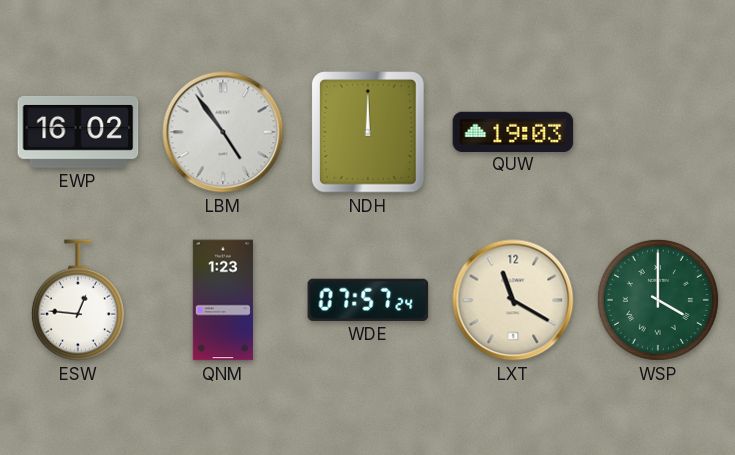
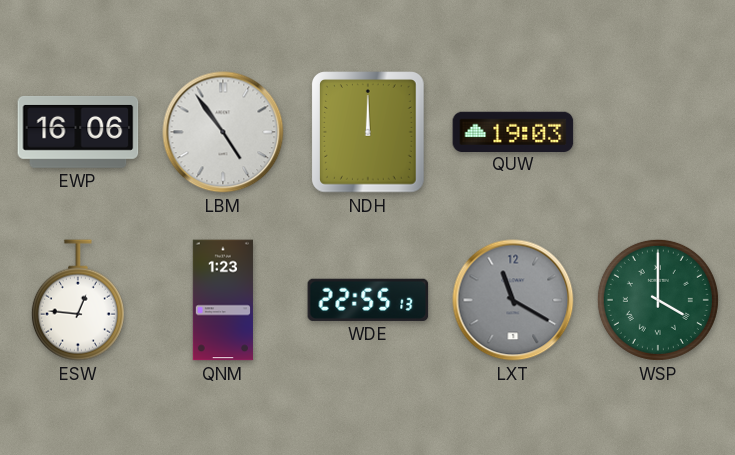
EWP: 16:02 -> 16:06 (78, 132)
WDE: 07:57 -> 22:55 (368, 300)
LXT dial: cream -> grey (513, 300)
